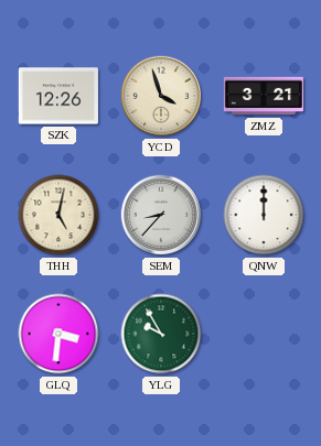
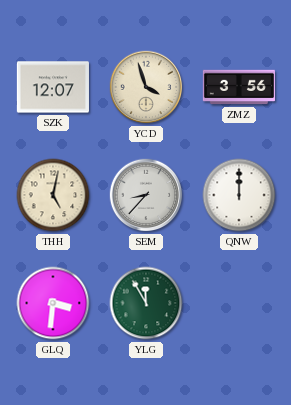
SZK: 12:26 -> 12:07 (52, 87)
ZMZ: 3:21 -> 3:56 (238, 87)
YLG: 9:55 -> 11:55 (146, 303)
